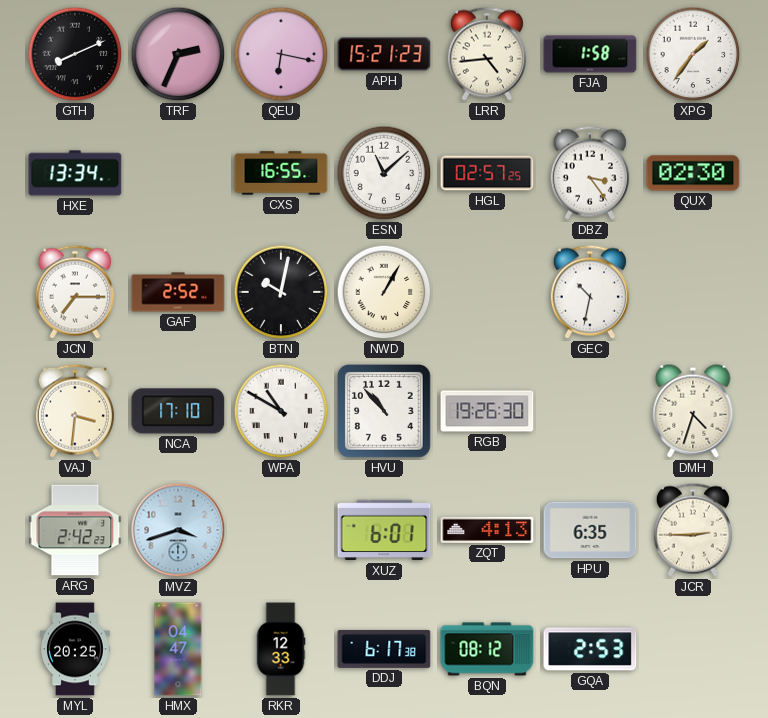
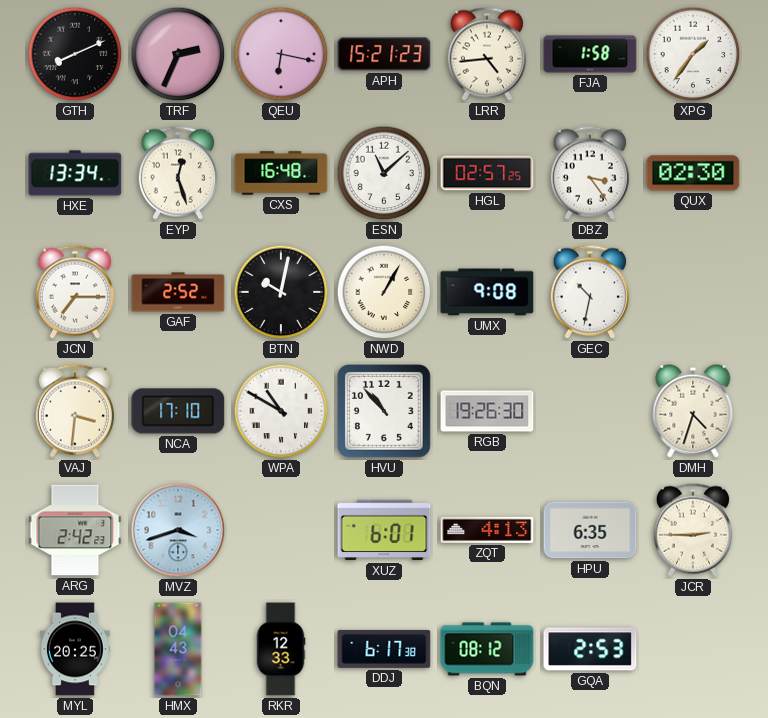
EYP: none -> 12:27 (178, 173)
CXS: 16:55 -> 16:48 (281, 173)
UMX: none -> 9:08 (487, 292)
HMX: 04:47 -> 04:43 (178, 649)
